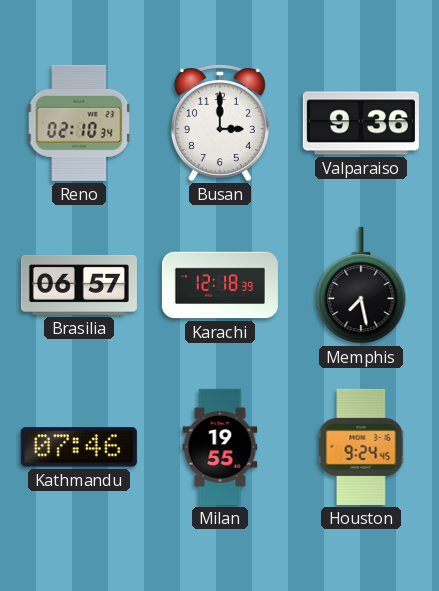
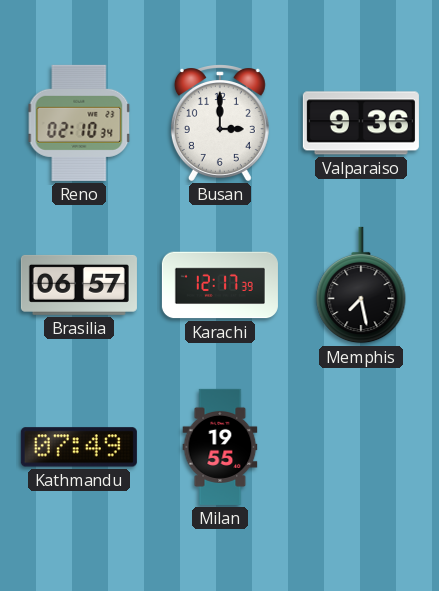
Karachi: 12:18 -> 12:17 (220, 285)
Kathmandu: 07:46 -> 07:49 (79, 447)
Houston: 9:24 -> none (361, 447)
